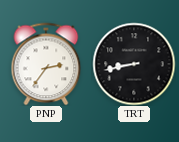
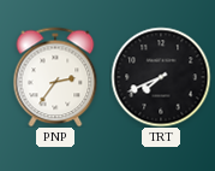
TRT: 8:43 -> 7:41 (161, 77)
